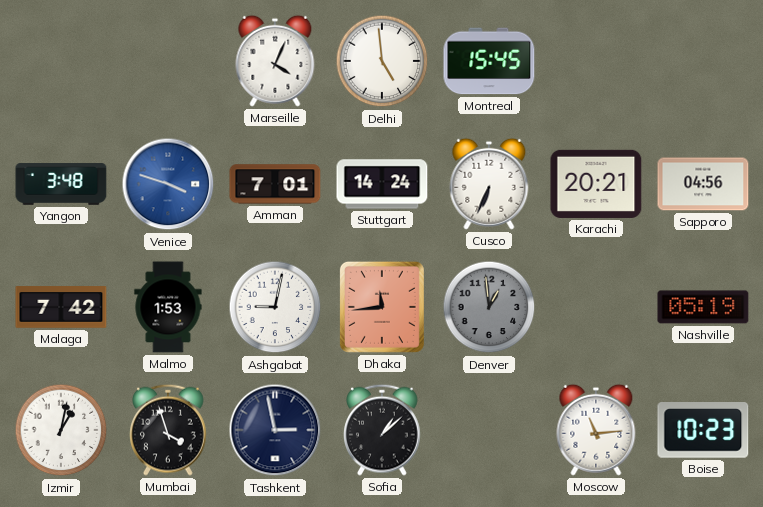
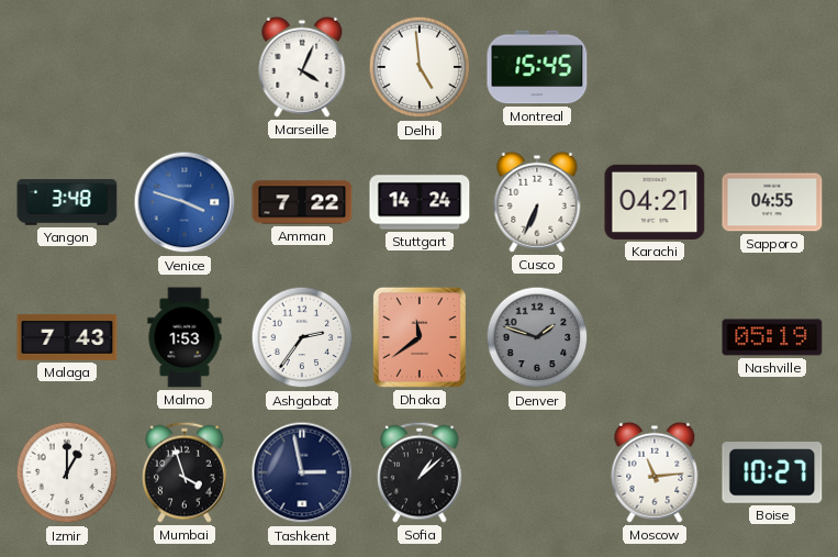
Amman: 7:01 -> 7:22 (302, 202)
Karachi: 20:21 -> 04:21 (655, 202)
Sapporo: 04:56 -> 04:55 (772, 202)
Malaga: 7:42 -> 7:43 (67, 337)
Ashgabat: 9:02 -> 2:36 (302, 337)
Dhaka: 11:44 -> 11:39 (420, 337)
Denver: 12:59 -> 1:48 (537, 337)
Izmir: 1:02 -> 1:00 (67, 472)
Boise: 10:23 -> 10:27 (772, 474)
